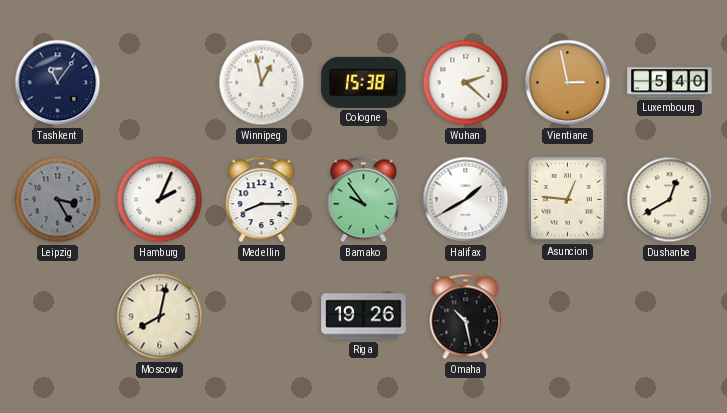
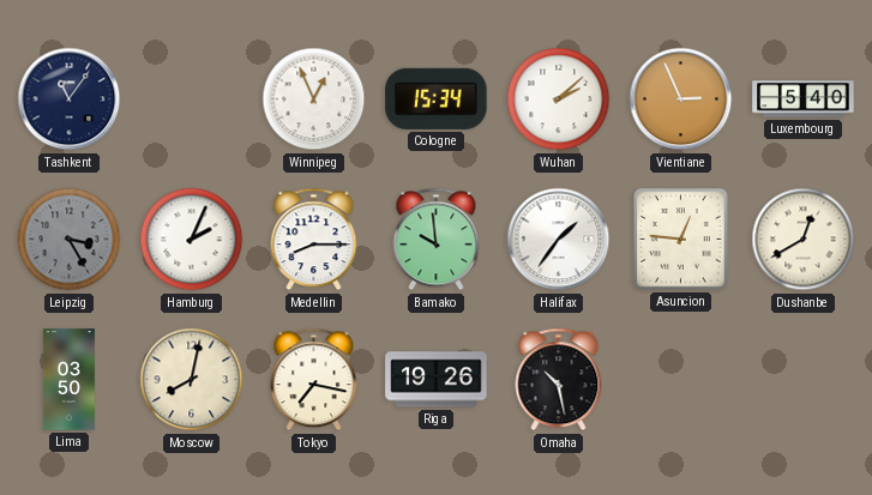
Winnipeg: 12:58 -> 12:56 (314, 99)
Cologne: 15:38 -> 15:34 (437, 98)
Wuhan: 2:22 -> 2:08 (559, 99)
Vientiane: 2:58 -> 2:56 (681, 99)
Bamako: 9:54 -> 9:59 (437, 240)
Halifax: 1:40 -> 1:36 (559, 240)
Lima: none -> 03:50 (68, 380)
Tokyo: none -> 7:17 (314, 380)
